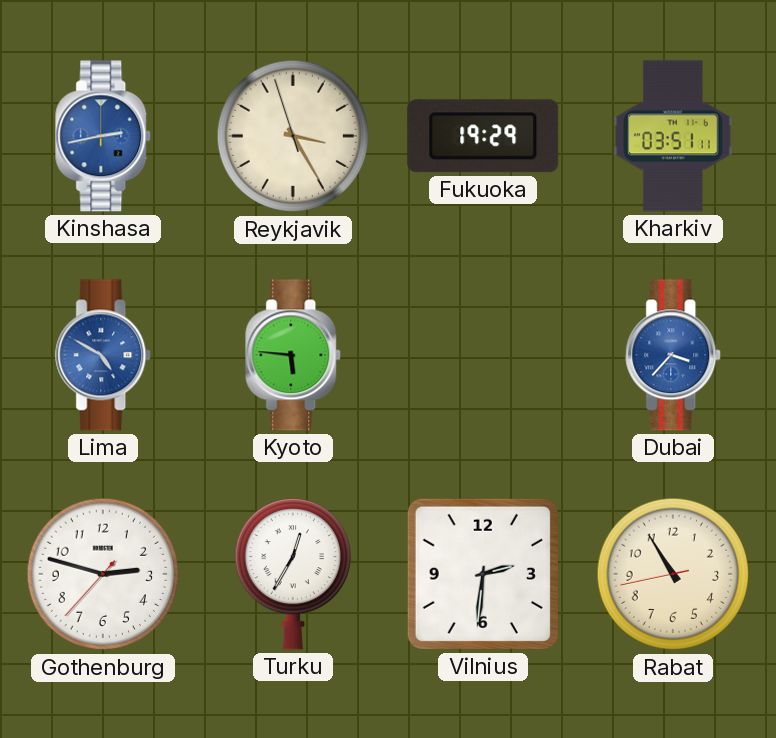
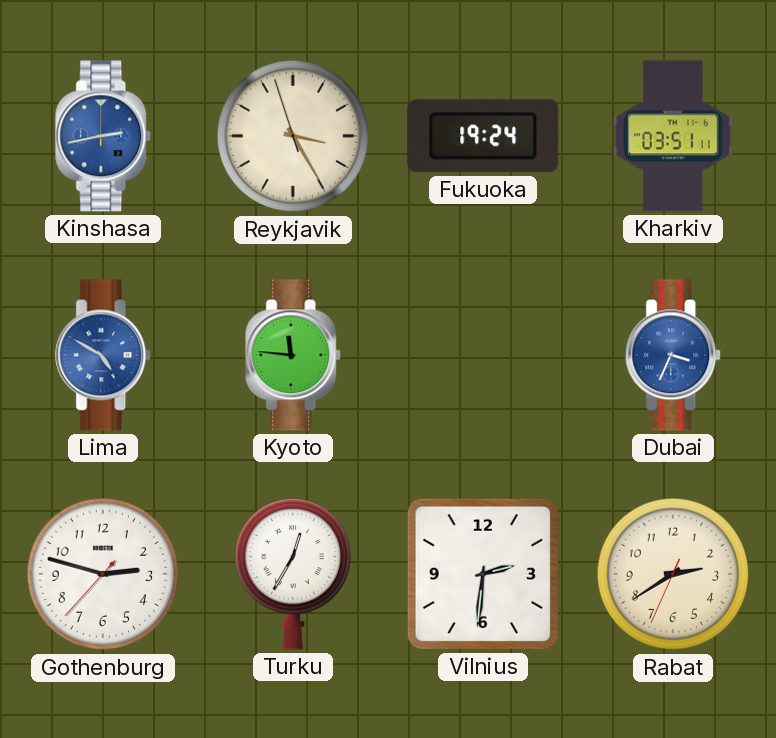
Fukuoka: 19:29 -> 19:24 (483, 136)
Kyoto: 5:46 -> 11:46 (294, 355)
Dubai: 3:37 -> 3:34 (674, 355)
Rabat: 10:54 -> 2:39 (673, 574)
